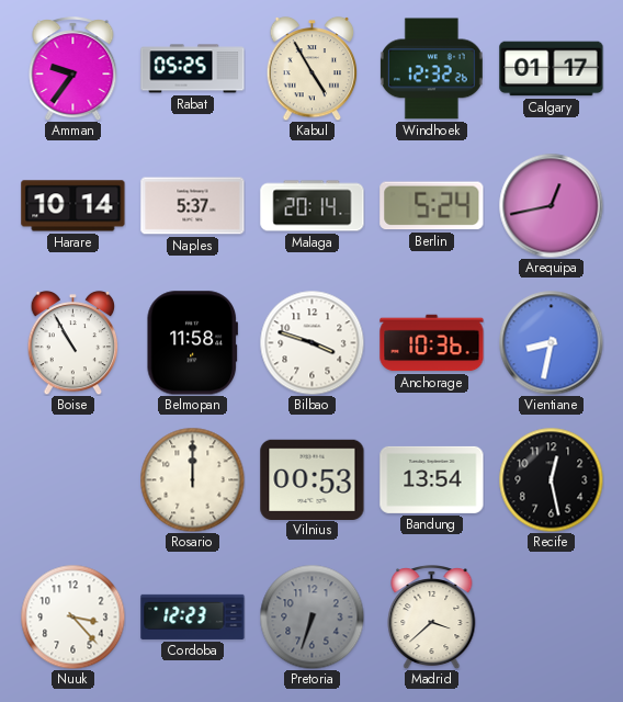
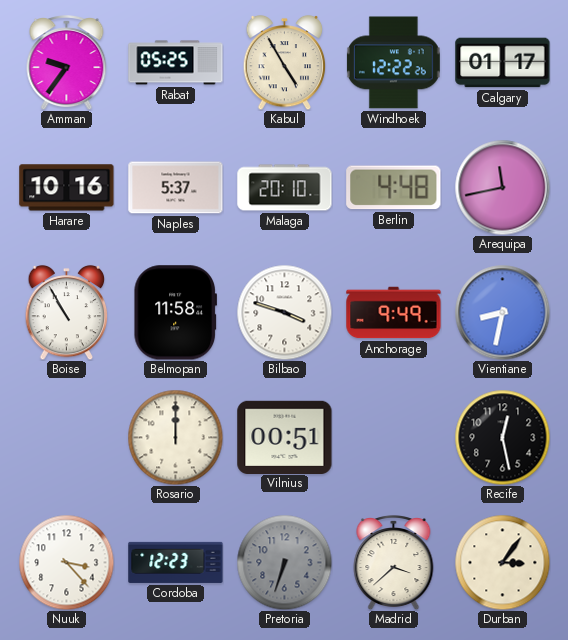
Windhoek: 12:32 -> 12:22 (393, 63)
Harare: 10:14 -> 10:16 (67, 188)
Malaga: 20:14 -> 20:10 (285, 188)
Berlin: 5:24 -> 4:48 (394, 188)
Arequipa: 12:43 -> 11:43 (502, 187)
Anchorage: 10:36 -> 9:49 (394, 313)
Vilnius: 00:53 -> 00:51 (285, 437)
Bandung: 13:54 -> none (432, 479)
Durban: none -> 3:06 (502, 562)
